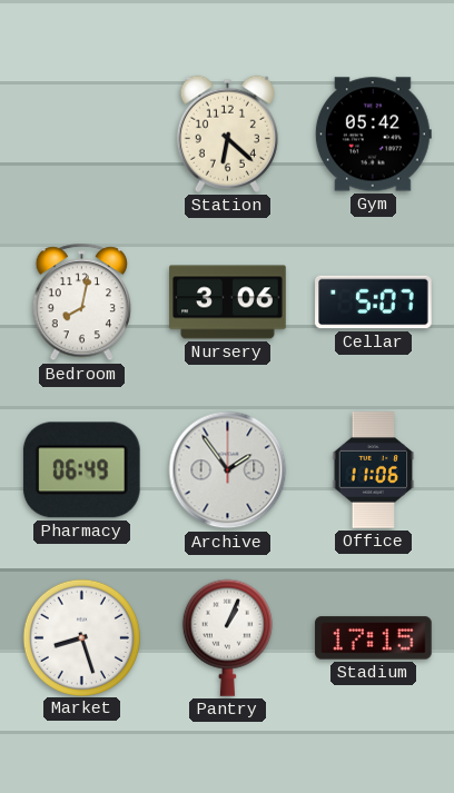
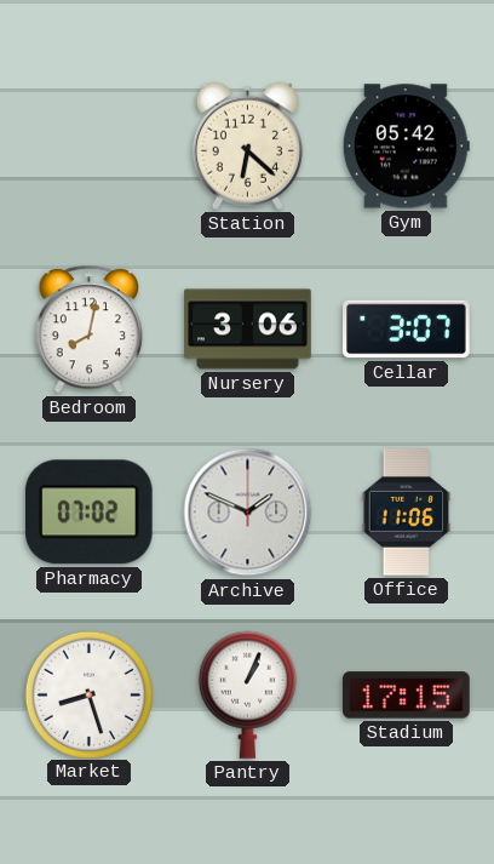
Cellar: 5:07 -> 3:07 (407, 330)
Pharmacy: 06:49 -> 07:02 (88, 513)
Archive: 1:54 -> 1:49 (248, 513)
